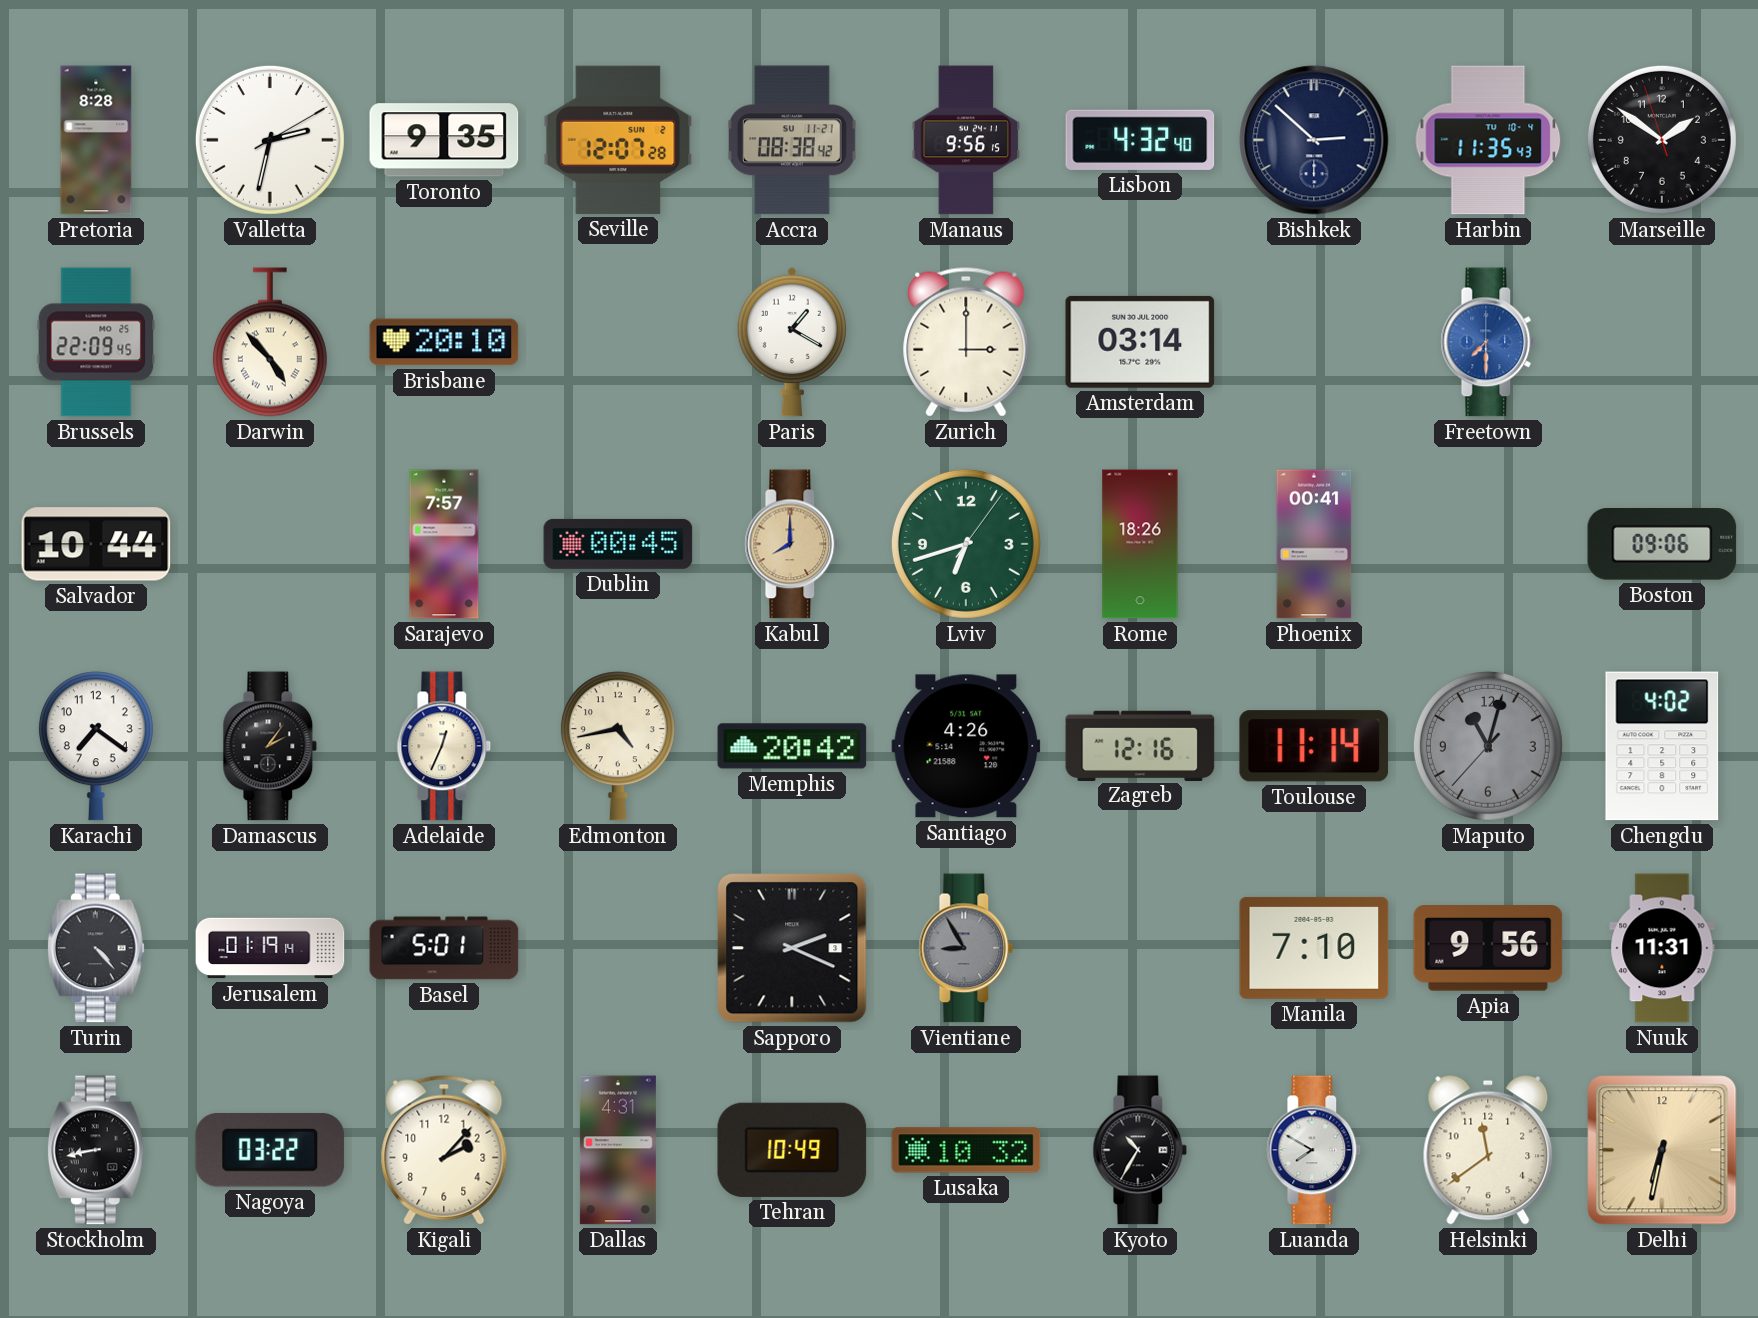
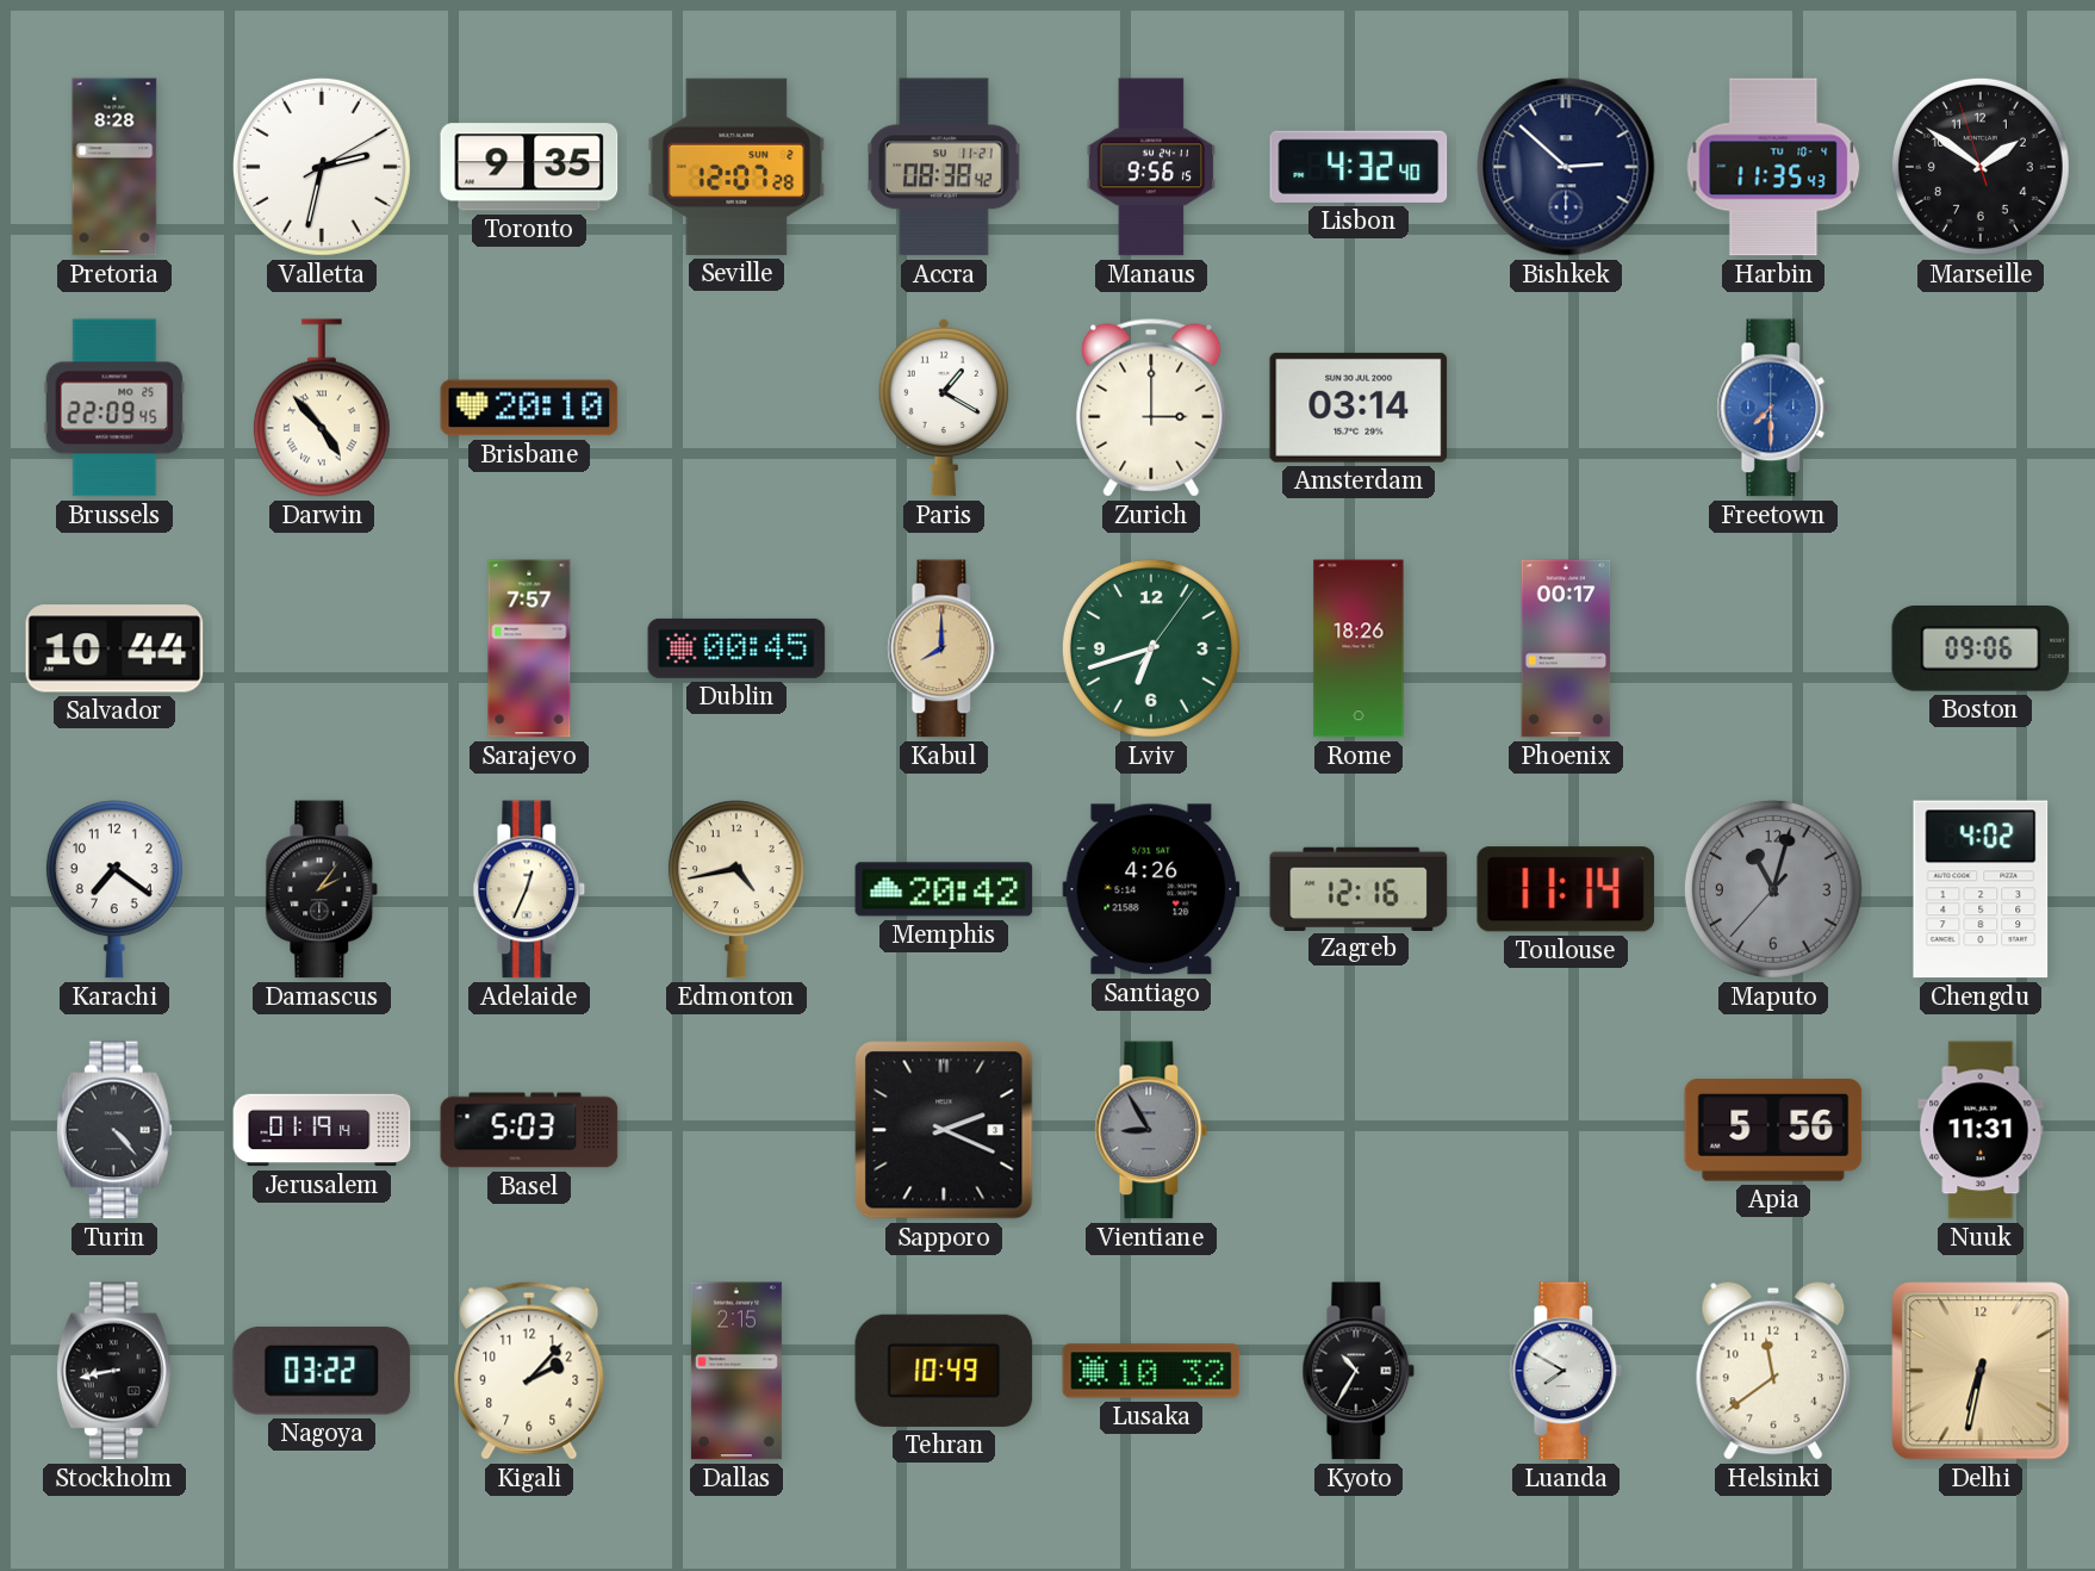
Phoenix: 00:41 -> 00:17 (1566, 648)
Basel: 5:01 -> 5:03 (529, 1130)
Manila: 7:10 -> none (1314, 948)
Apia: 9:56 -> 5:56 (1773, 1131)
Dallas: 4:31 -> 2:15 (736, 1371)
